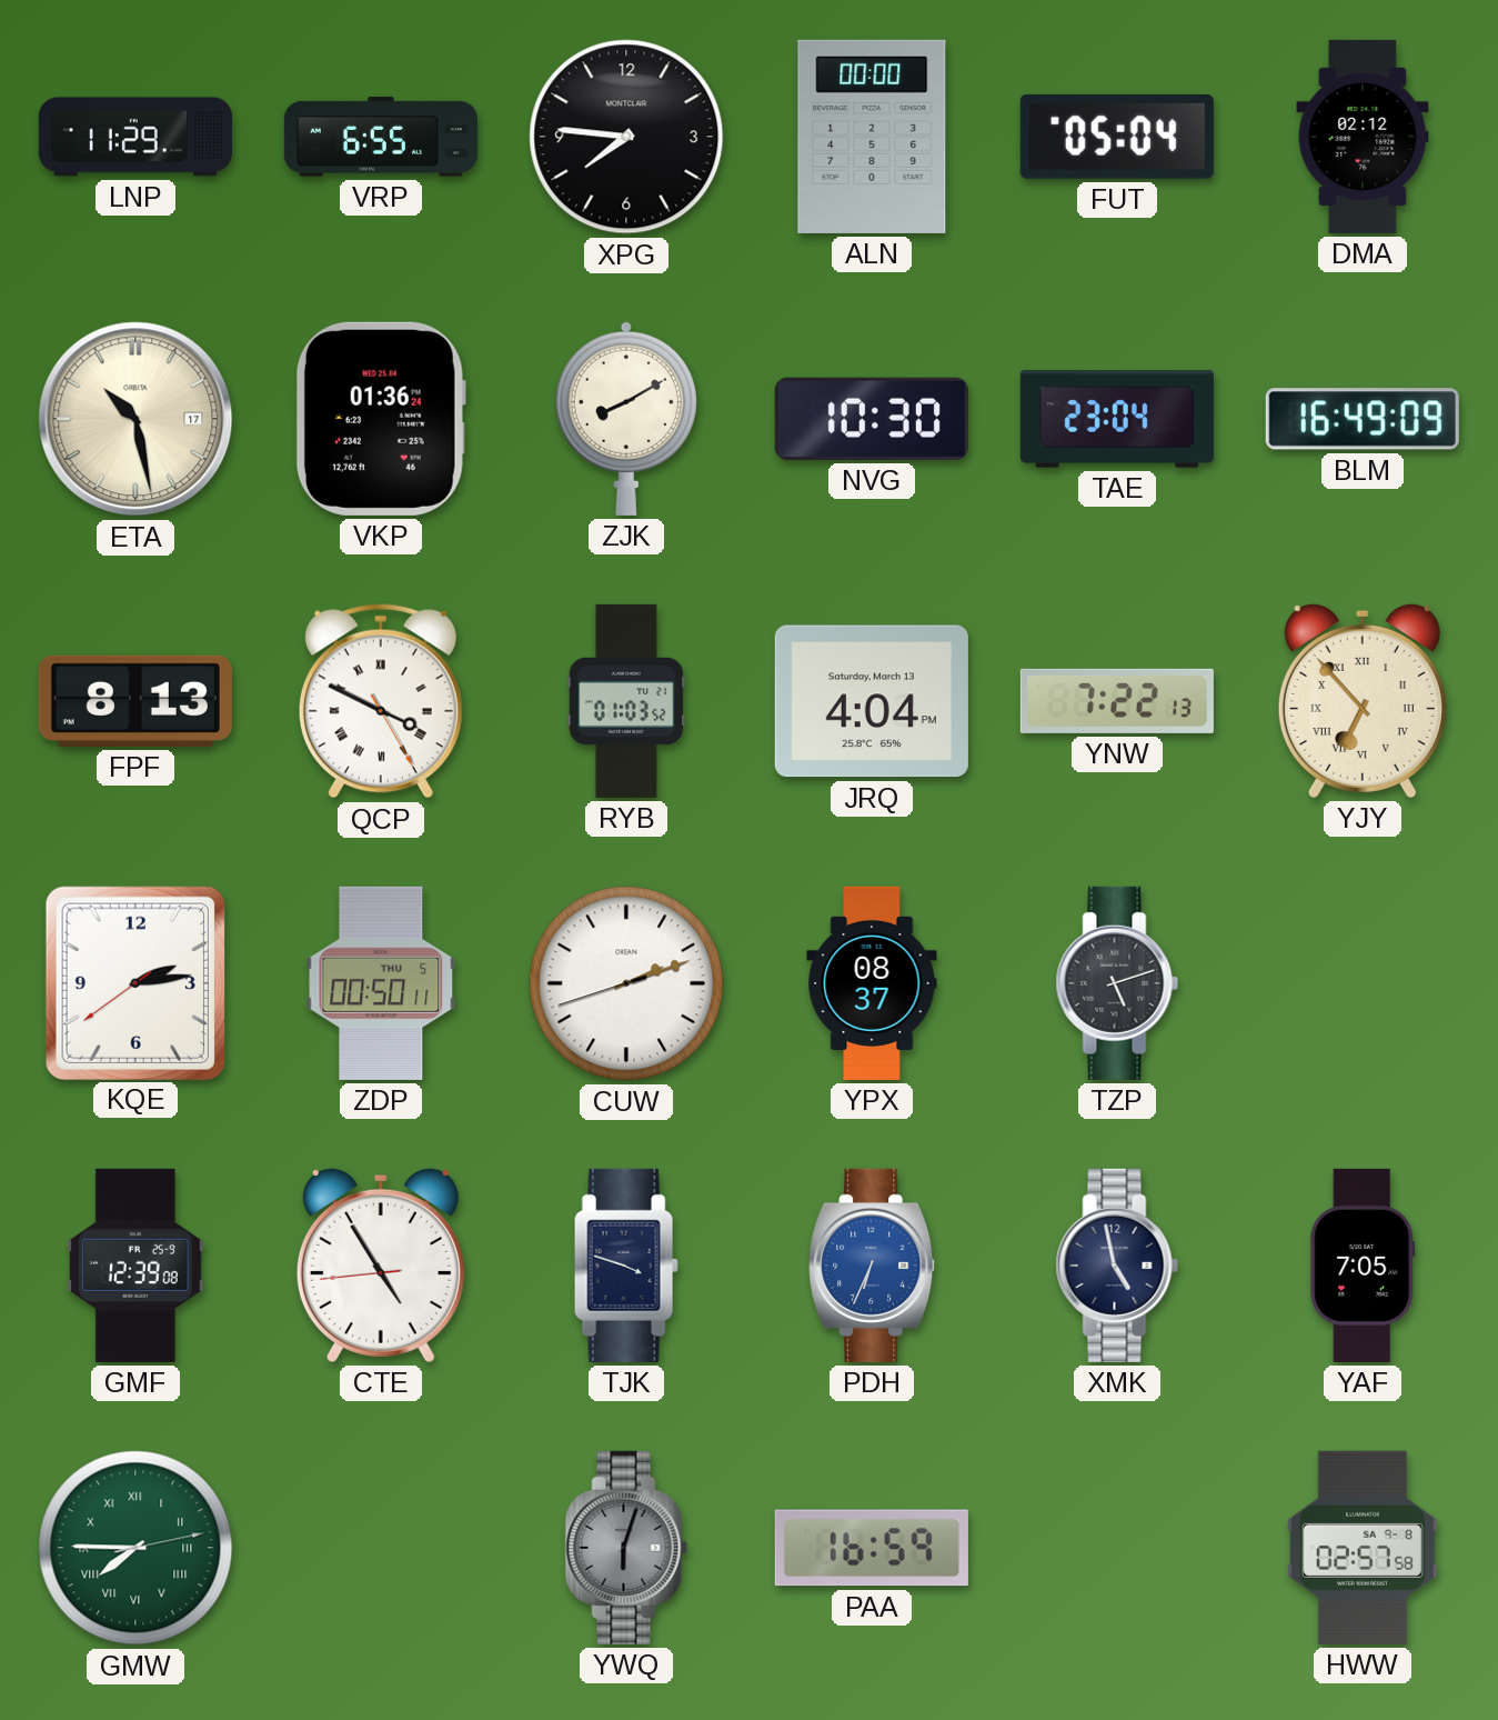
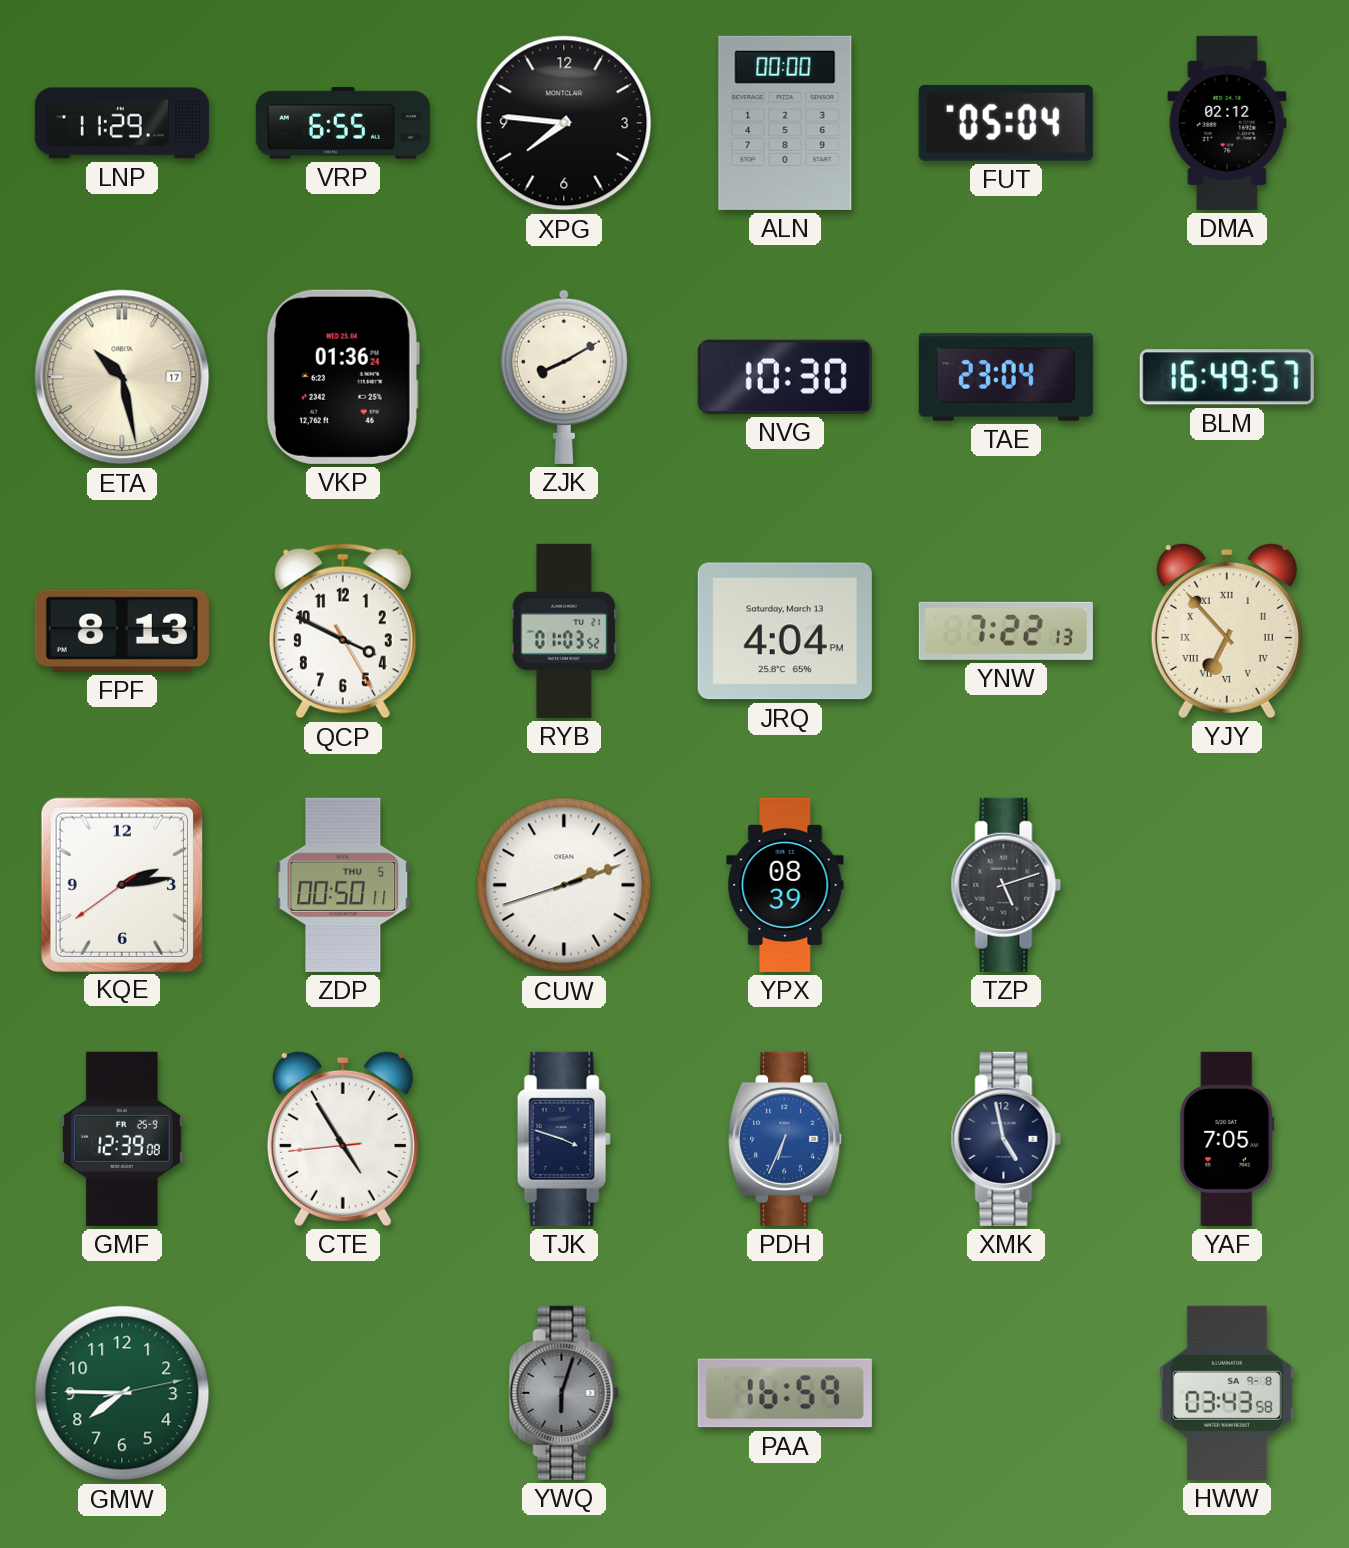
BLM: 16:49:09 -> 16:49:57 (1227, 377)
QCP numerals: Roman -> Arabic (343, 631)
YPX: 08:37 -> 08:39 (785, 885)
GMW numerals: Roman -> Arabic (122, 1393)
HWW: 02:57 -> 03:43 (1227, 1393)
